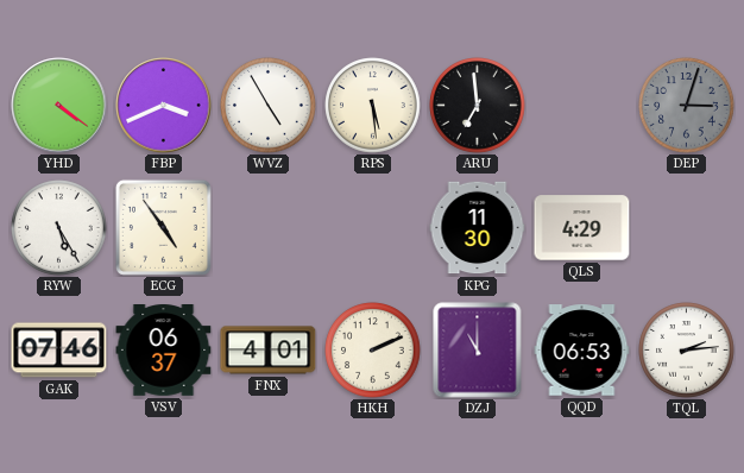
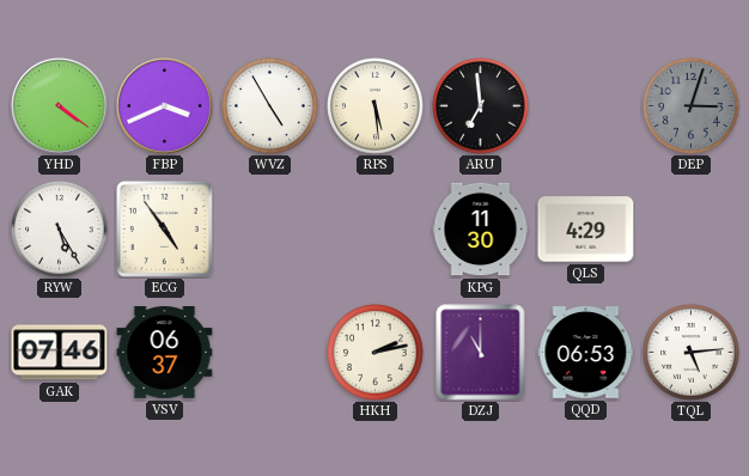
FNX: 4:01 -> none (269, 351)
HKH: 2:11 -> 2:13 (376, 353)
TQL: 2:14 -> 5:14 (692, 353)
